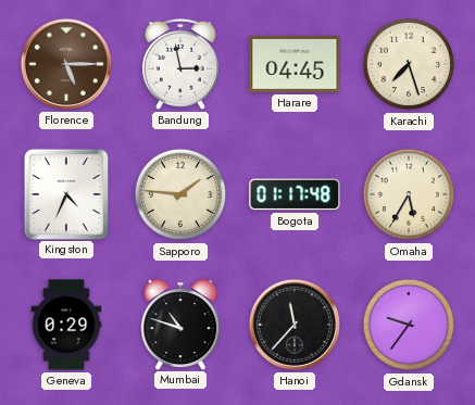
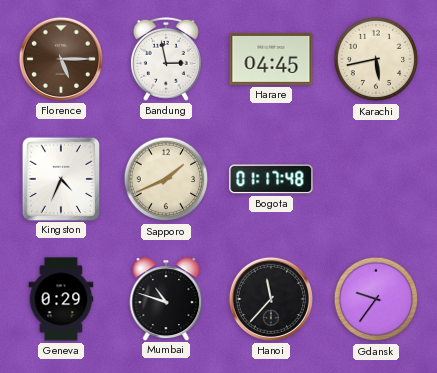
Karachi: 7:27 -> 5:43 (376, 59)
Sapporo: 1:46 -> 1:41 (166, 179)
Omaha: 5:35 -> none (409, 194)
